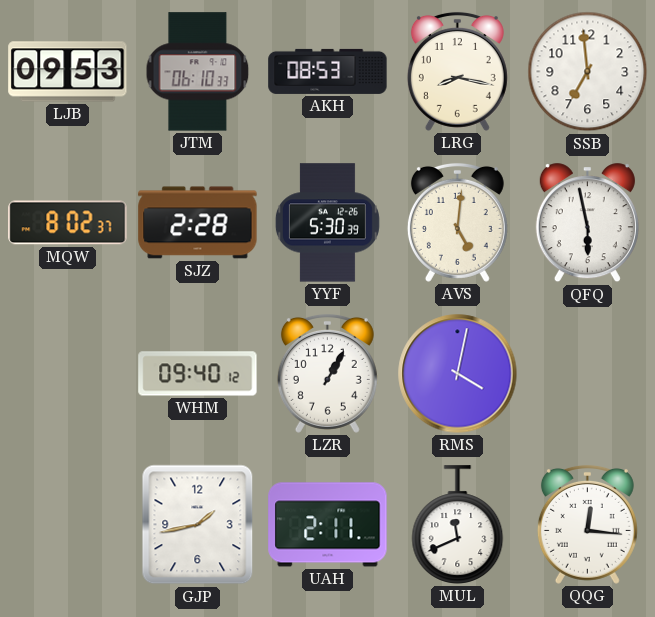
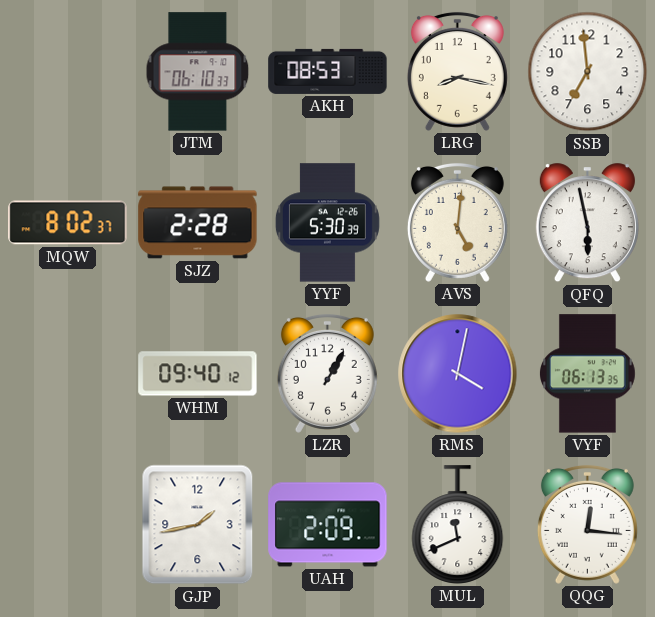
LJB: 09:53 -> none (68, 72)
VYF: none -> 06:13 (587, 374)
UAH: 2:11 -> 2:09 (328, 525)
